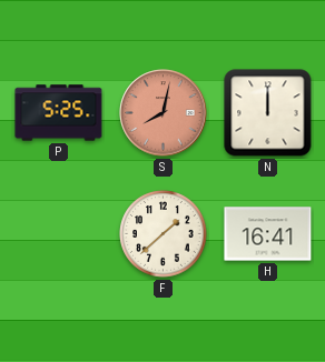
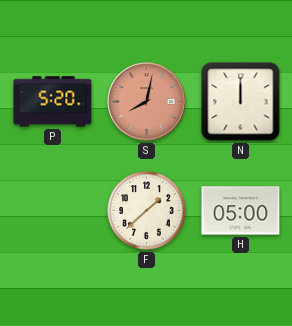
P: 5:25 -> 5:20 (53, 102)
H: 16:41 -> 05:00 (241, 211)
